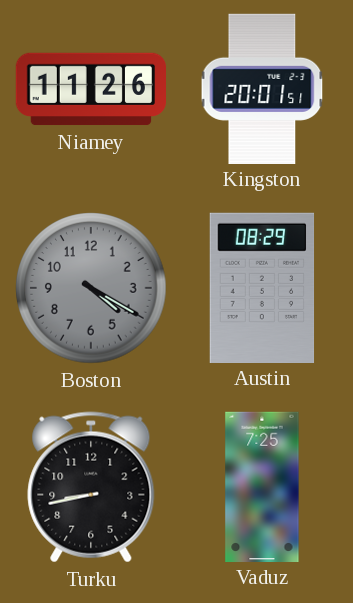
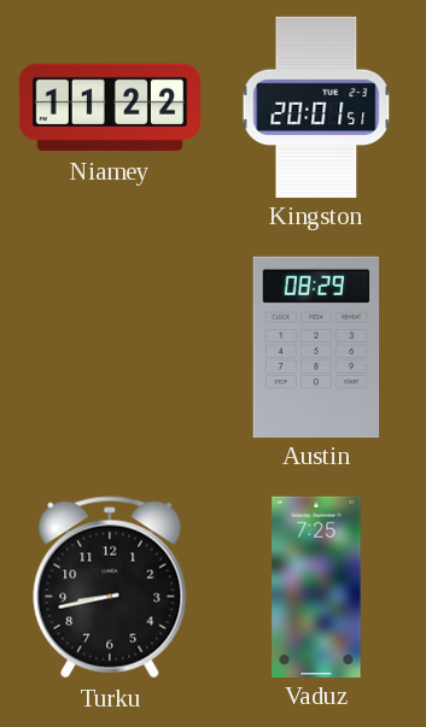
Niamey: 11:26 -> 11:22 (110, 107)
Boston: 4:20 -> none (91, 288)
